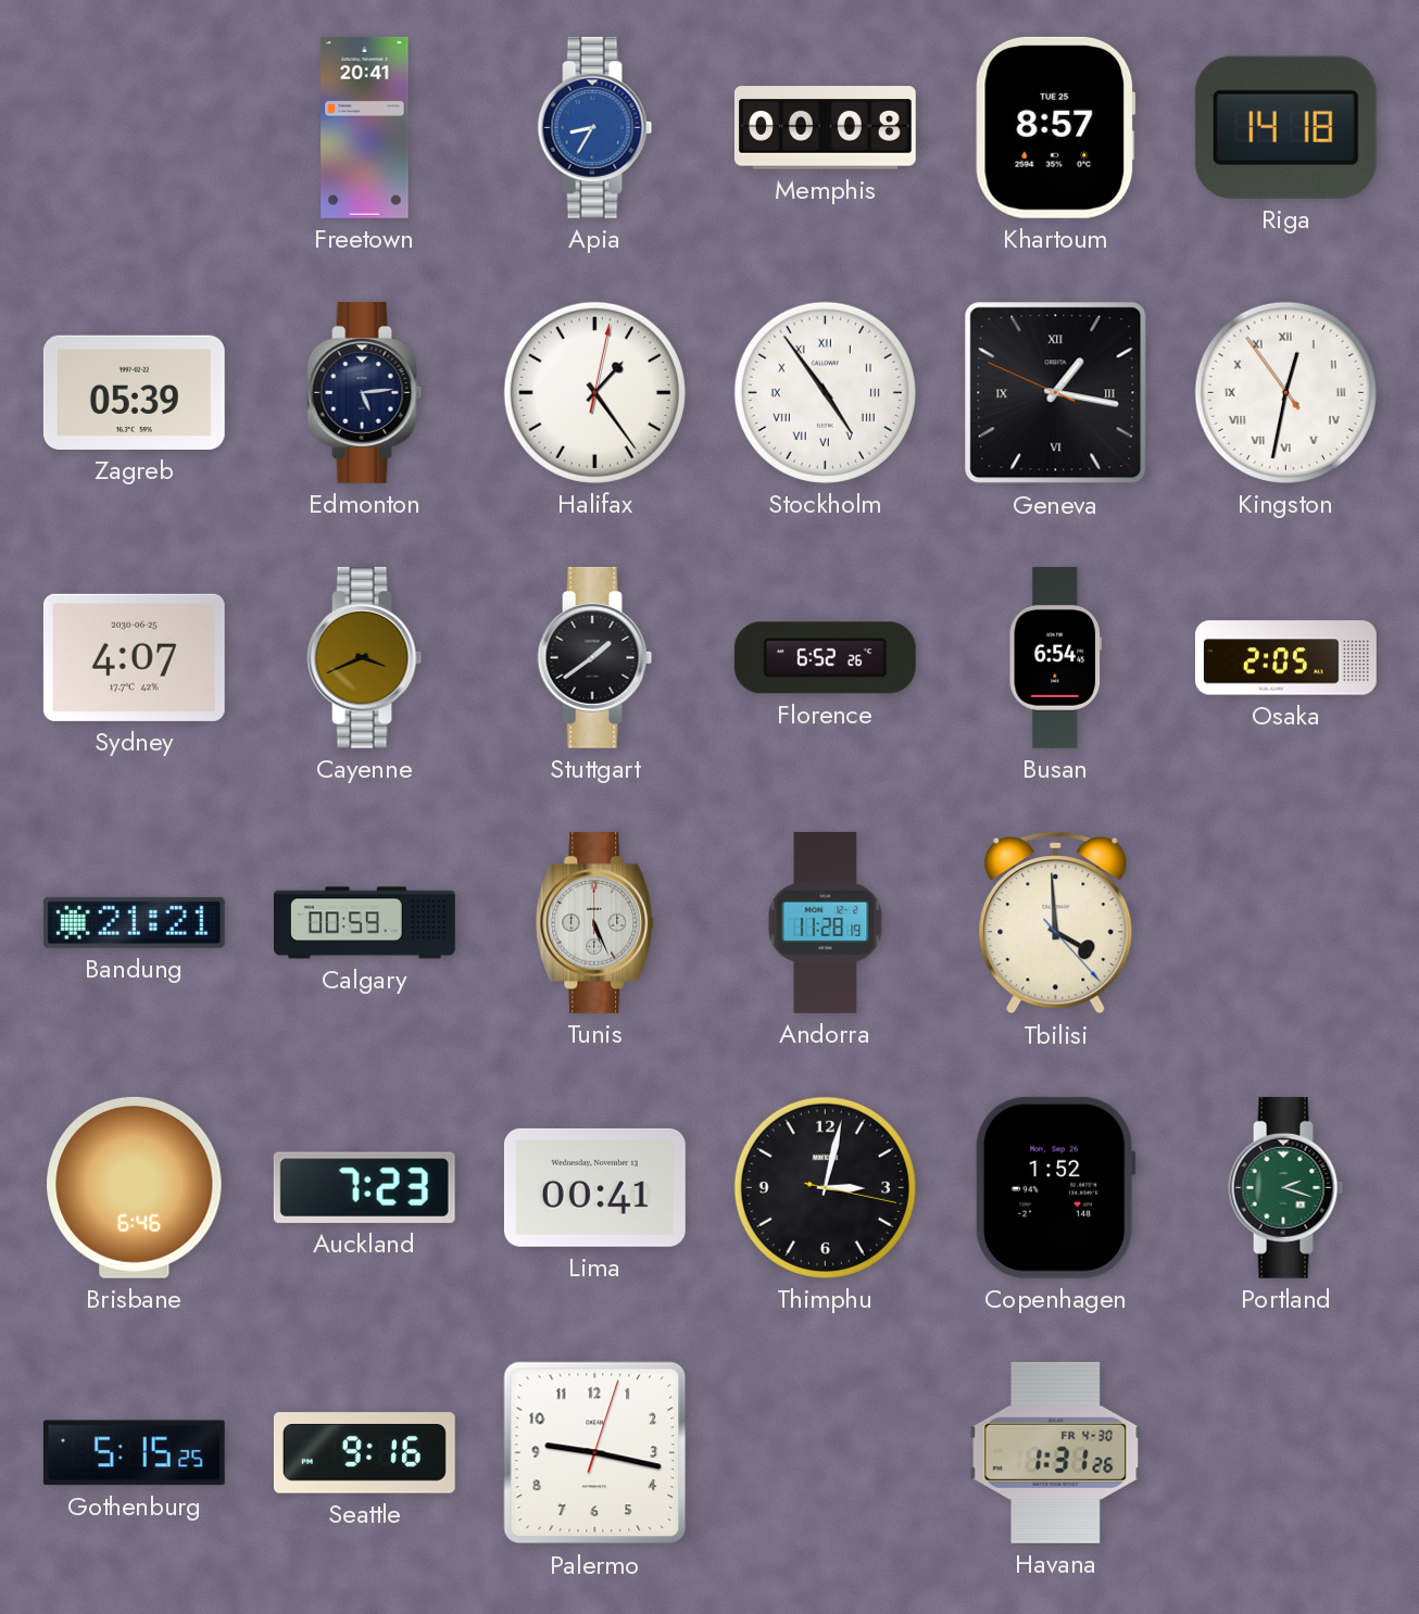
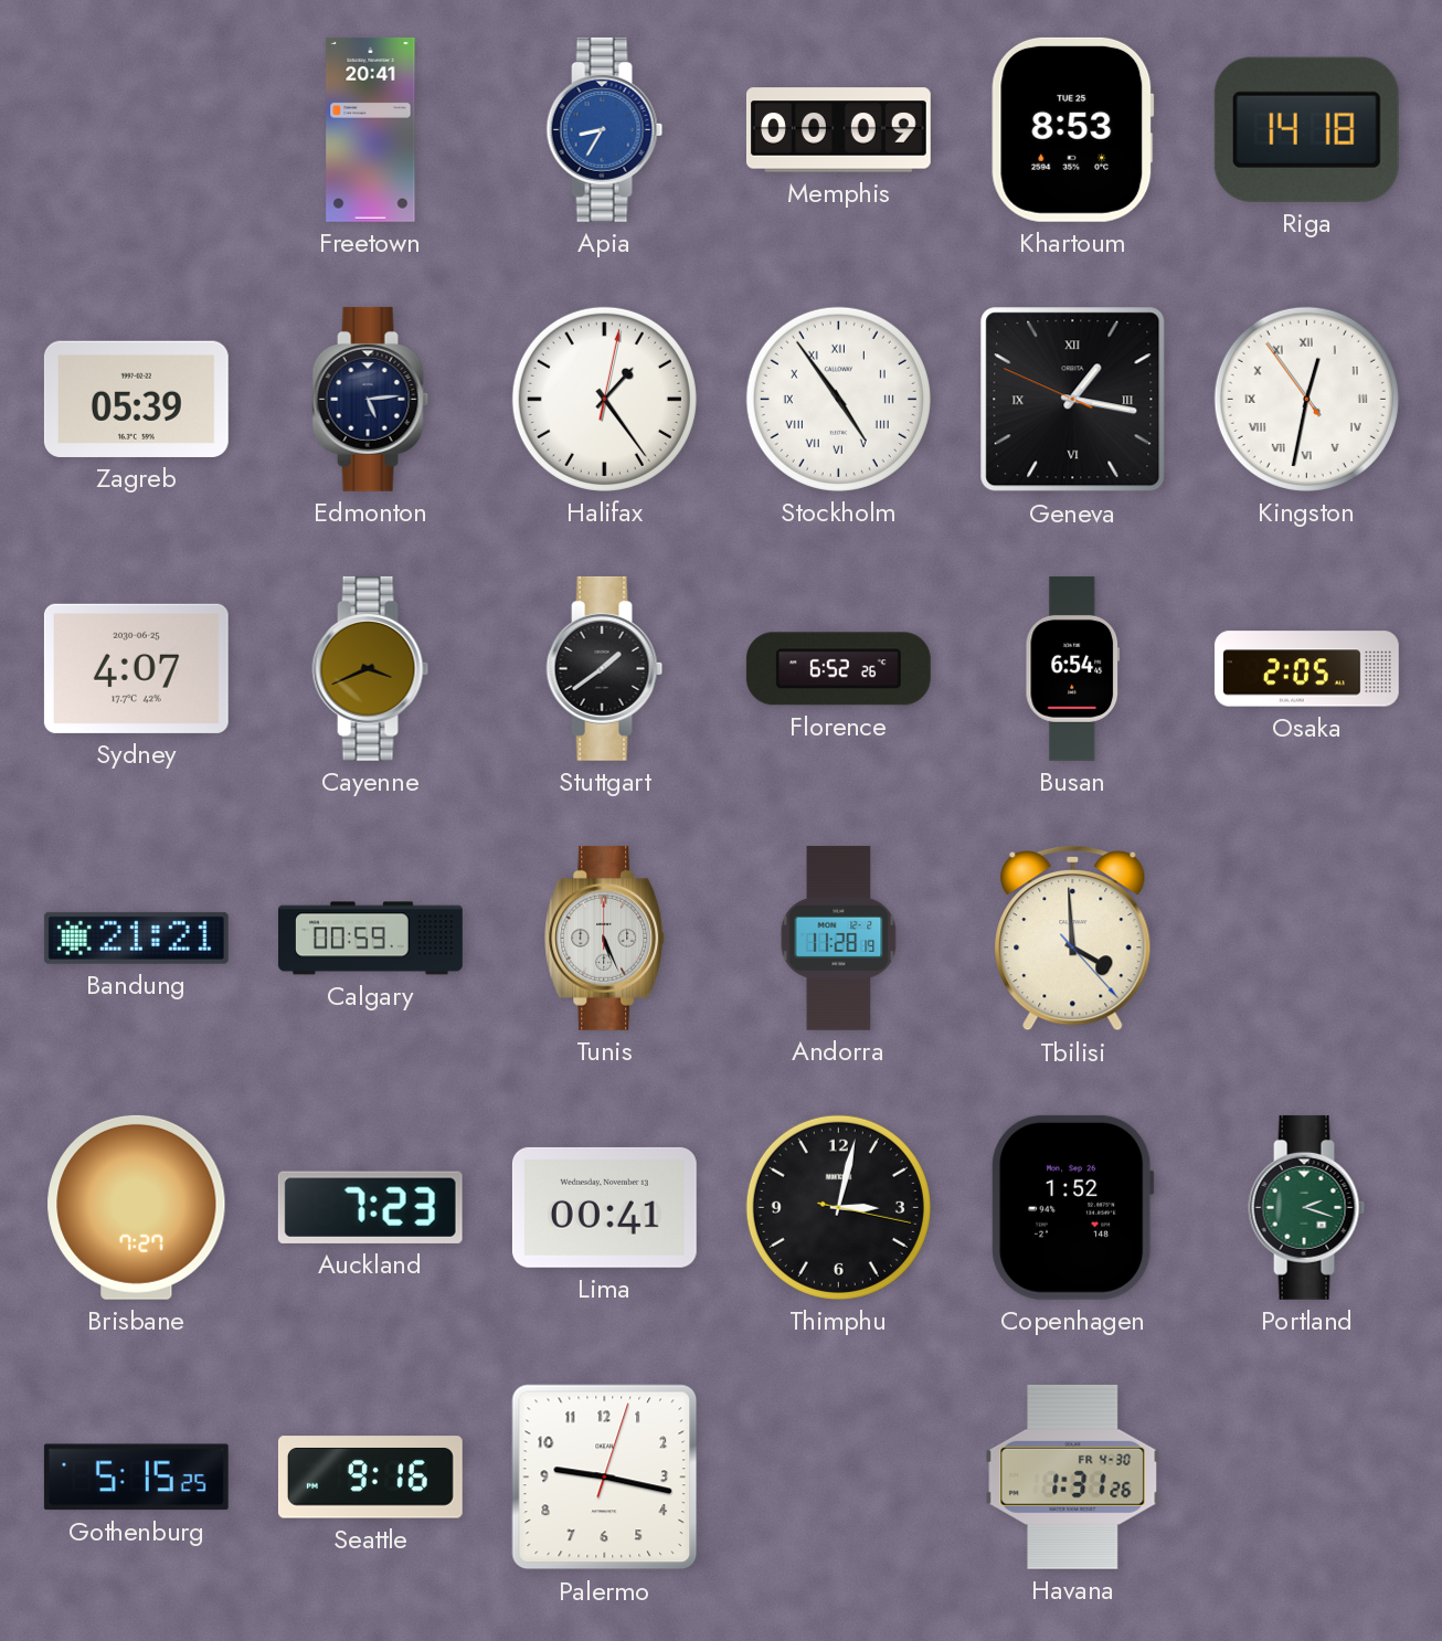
Memphis: 00:08 -> 00:09 (838, 130)
Khartoum: 8:57 -> 8:53 (1073, 129)
Brisbane: 6:46 -> 7:27 (137, 1207)
